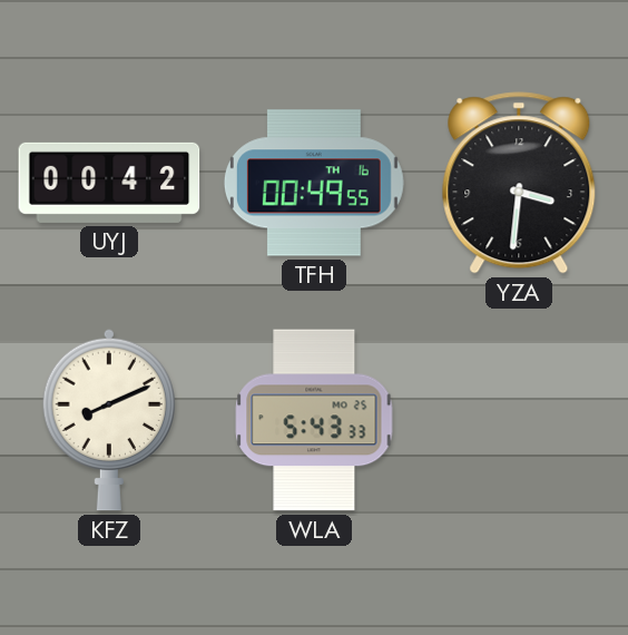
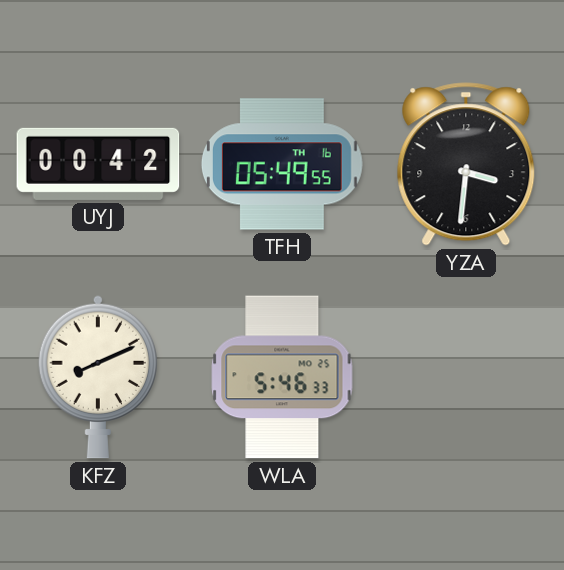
TFH: 00:49 -> 05:49 (282, 164)
WLA: 5:43 -> 5:46 (282, 377)
